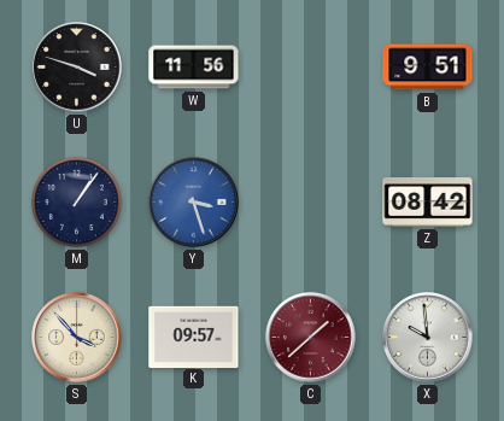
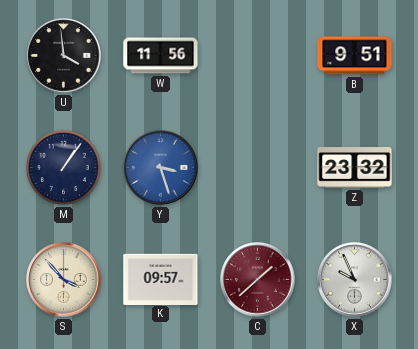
U: 3:48 -> 3:59 (64, 56)
Z: 08:42 -> 23:32 (355, 168)
X: 9:59 -> 9:56 (355, 280)
